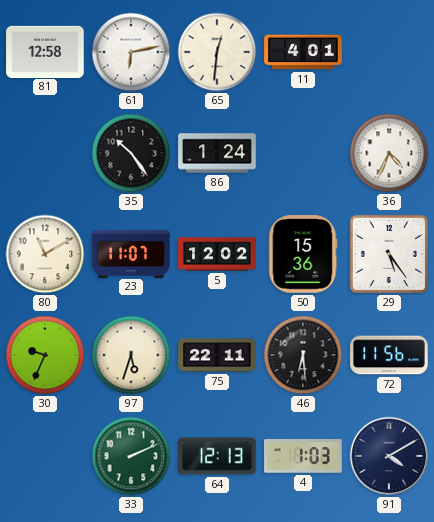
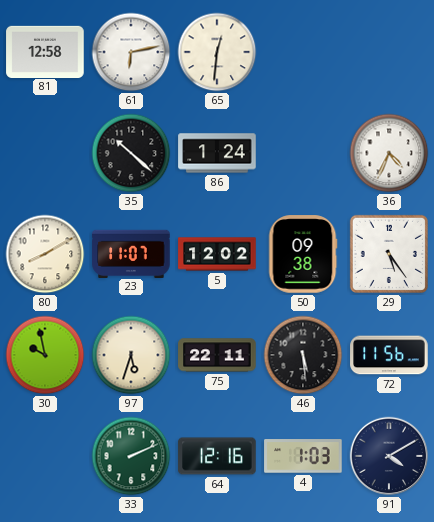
11: 4:01 -> none (303, 52)
35: 10:24 -> 10:22 (131, 153)
80: 11:10 -> 8:10 (45, 254)
50: 15:36 -> 09:38 (303, 254)
30: 9:34 -> 9:58 (45, 355)
46: 6:29 -> 5:29 (303, 355)
64: 12:13 -> 12:16 (217, 456)
